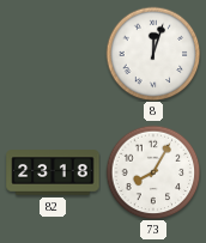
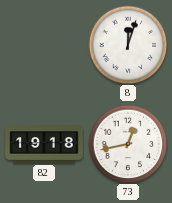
82: 23:18 -> 19:18 (44, 144)
73: 8:05 -> 12:43 (128, 144)
